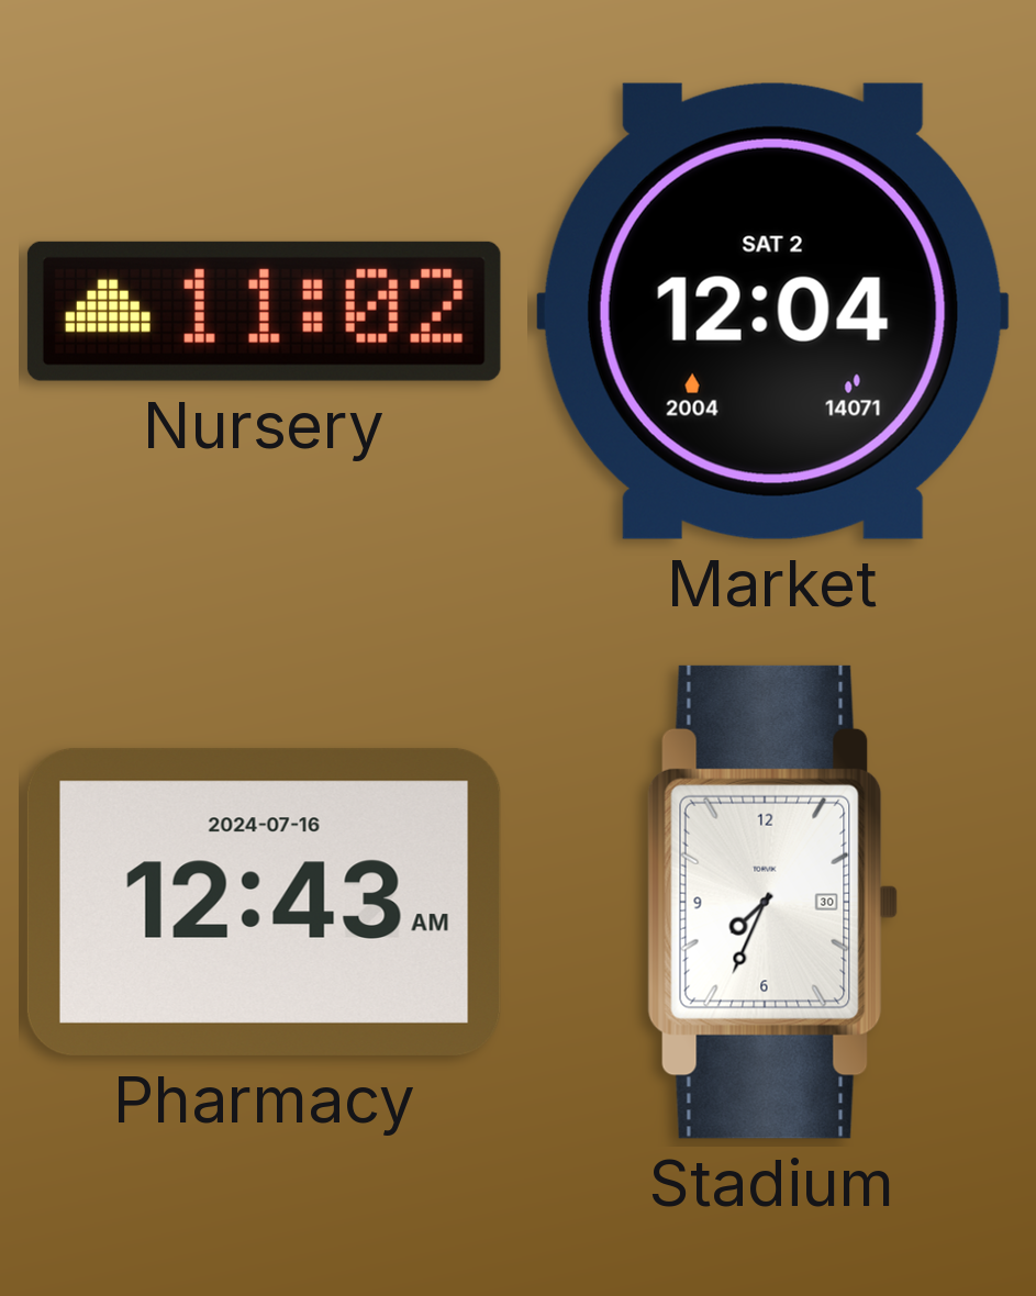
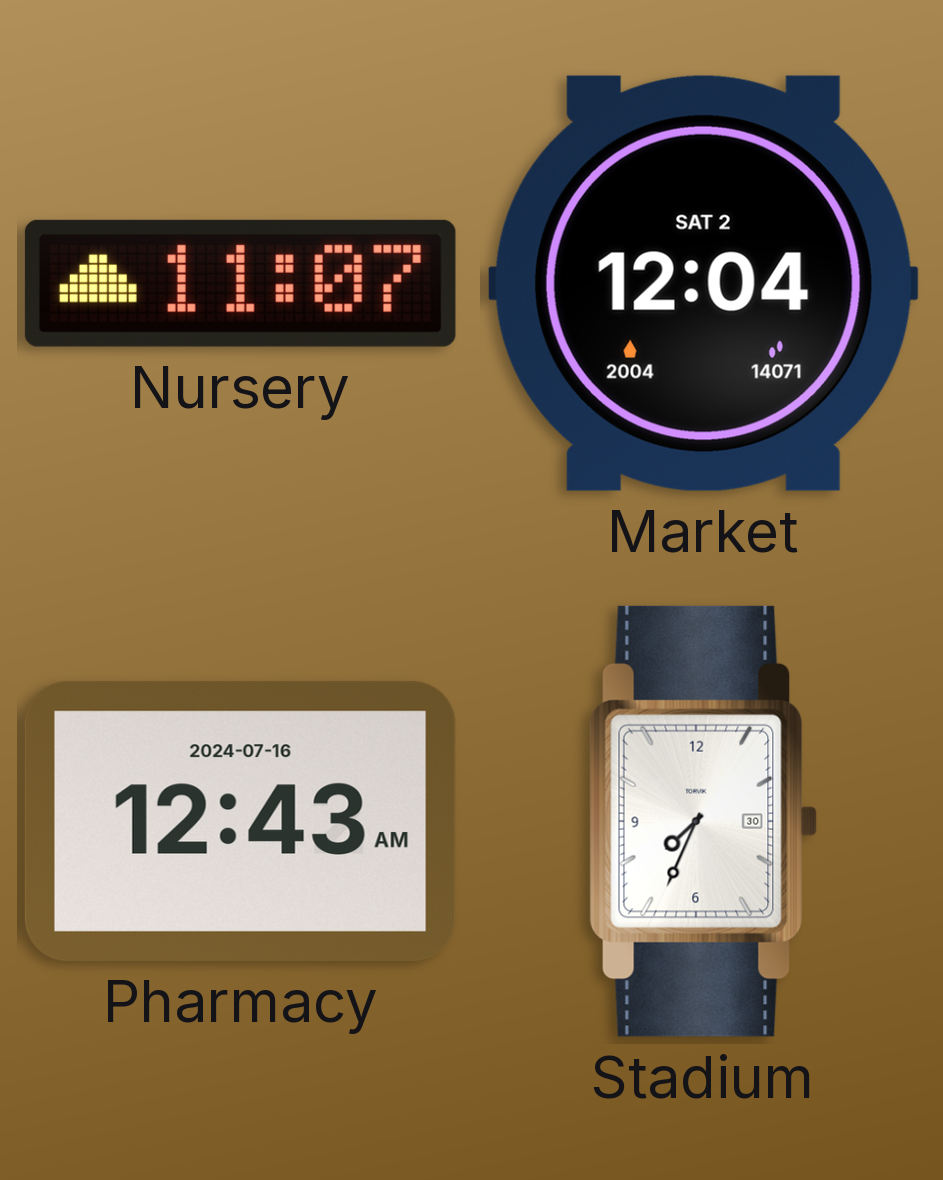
Nursery: 11:02 -> 11:07 (240, 283)
